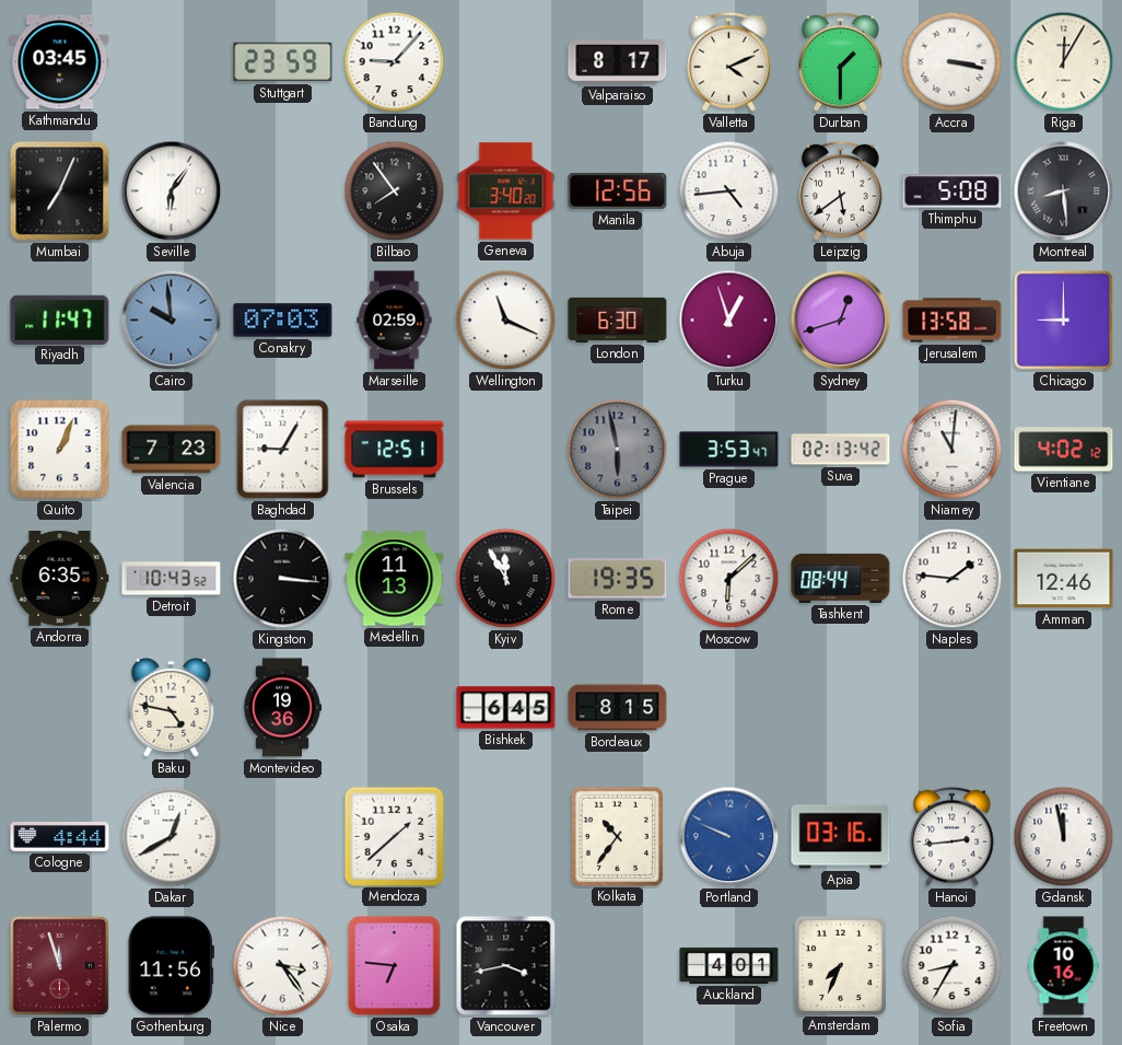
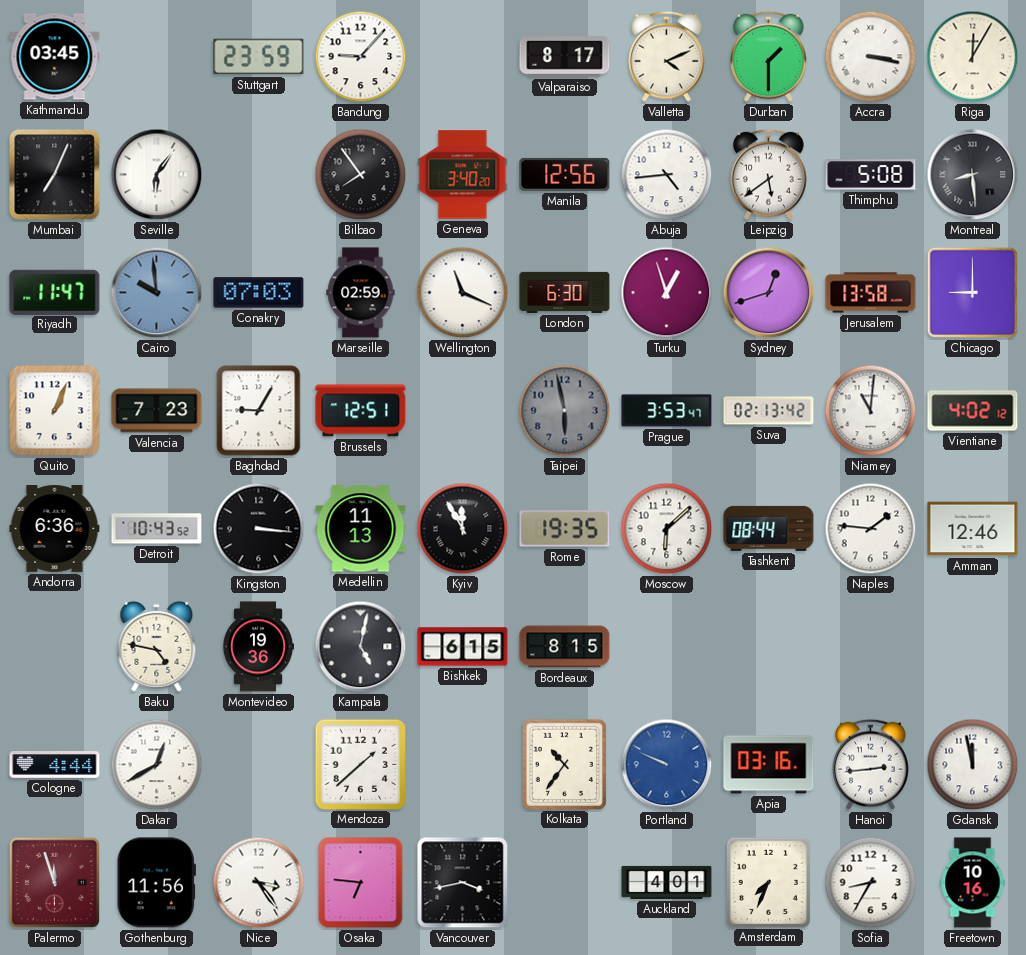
Andorra: 6:35 -> 6:36 (55, 529)
Kampala: none -> 5:02 (361, 647)
Bishkek: 6:45 -> 6:15 (463, 647)
